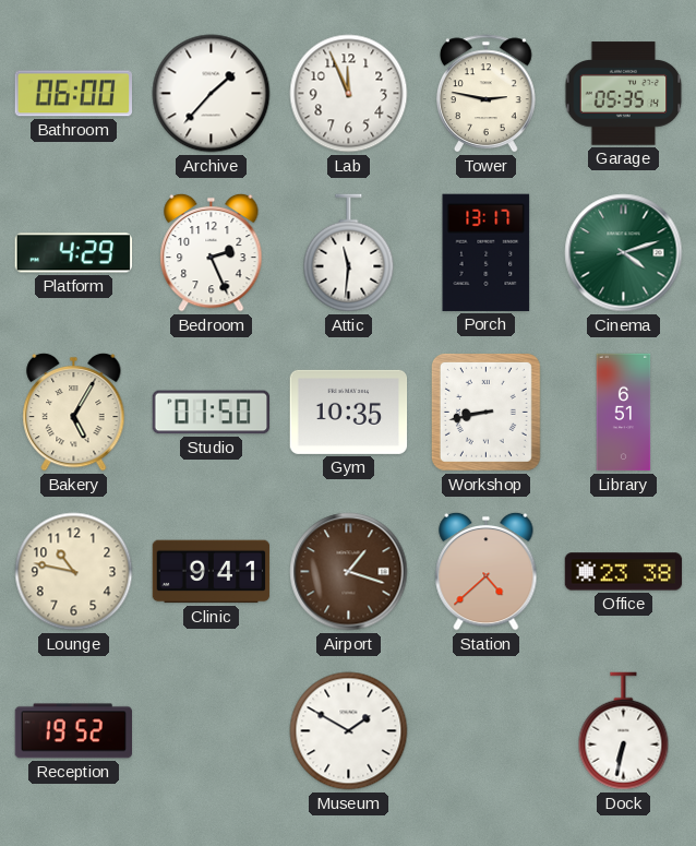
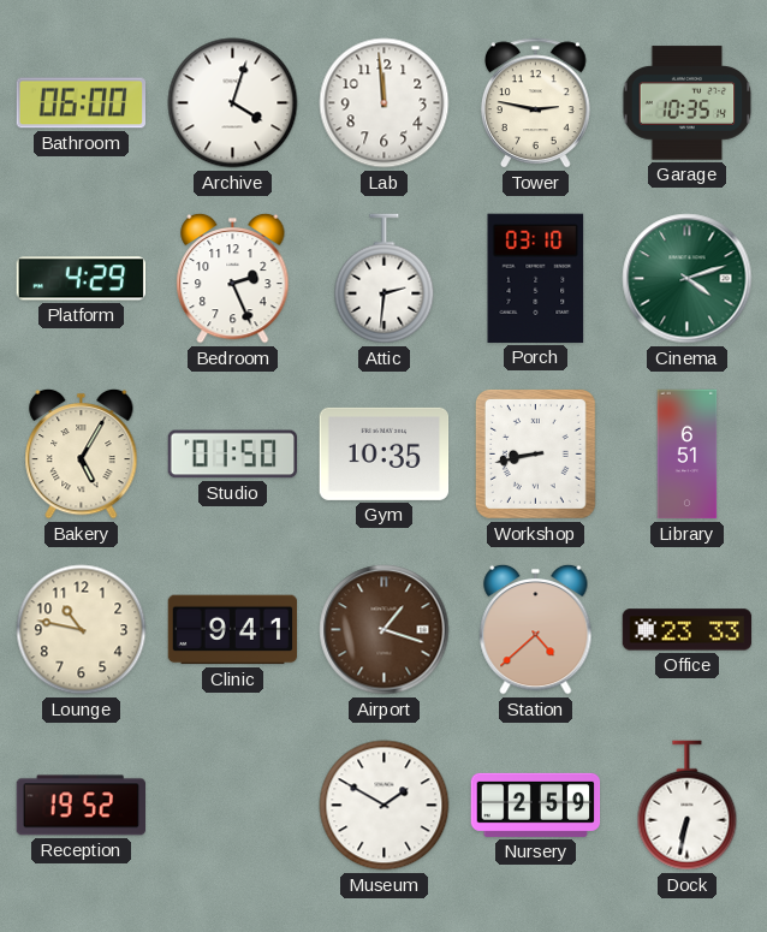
Archive: 1:37 -> 4:03 (233, 103)
Lab: 11:56 -> 11:59 (385, 103)
Garage: 05:35 -> 10:35 (688, 103)
Attic: 11:31 -> 2:31 (385, 279)
Porch: 13:17 -> 03:10 (536, 278)
Office: 23:38 -> 23:33 (688, 630)
Nursery: none -> 2:59 (536, 805)
